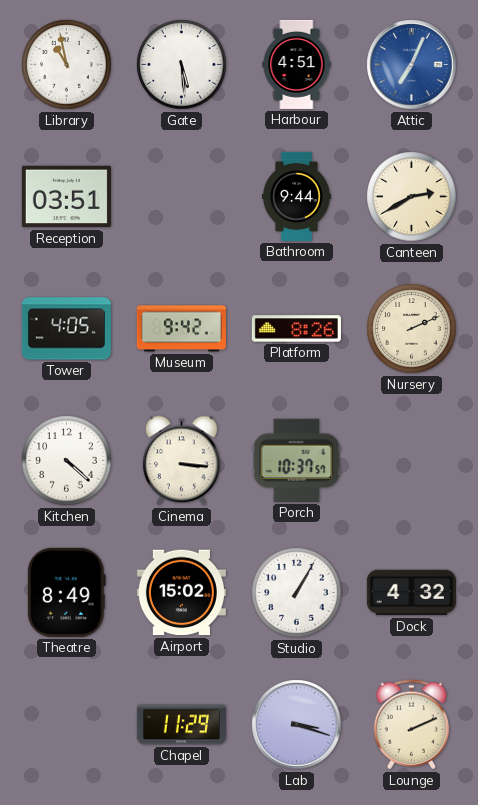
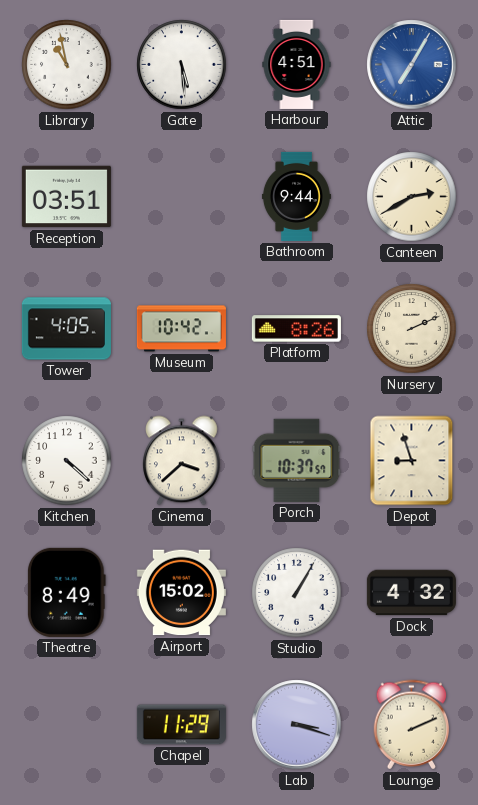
Attic: 7:04 -> 7:05 (412, 65)
Museum: 9:42 -> 10:42 (181, 329)
Cinema: 3:16 -> 3:38 (182, 461)
Depot: none -> 8:57 (412, 461)
